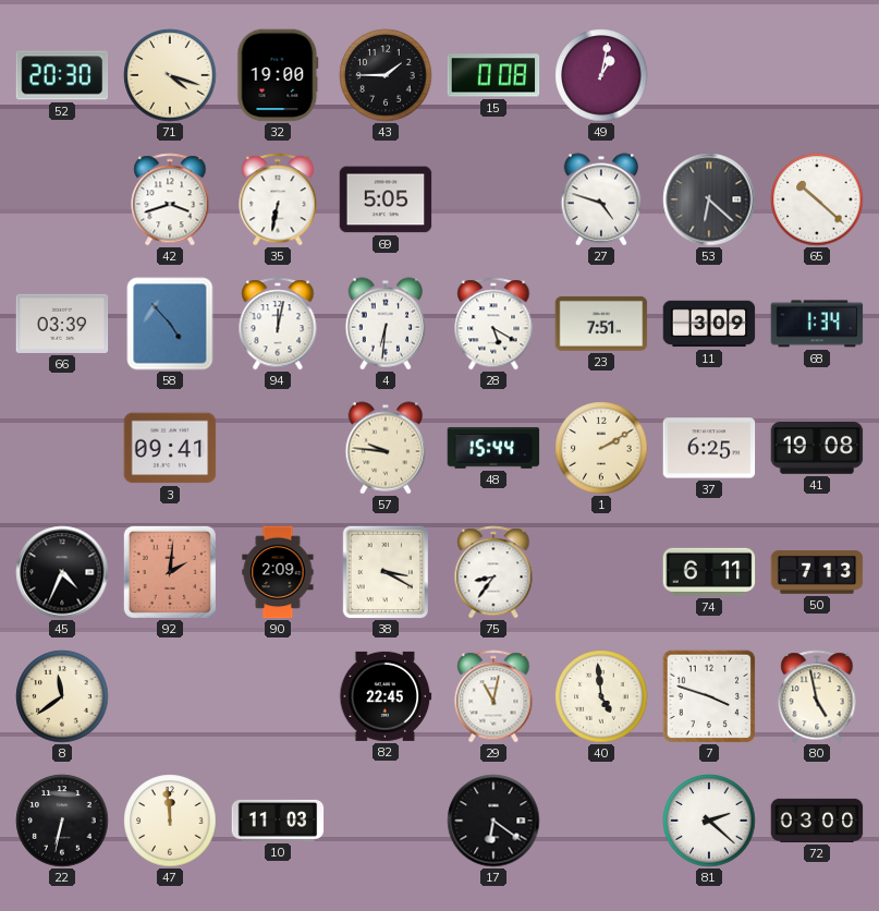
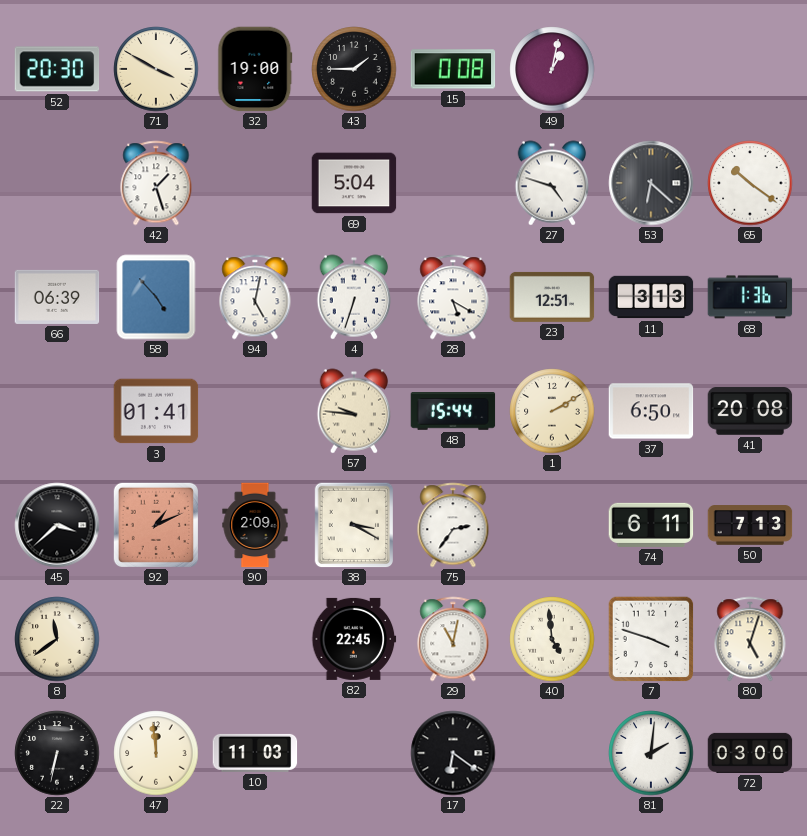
71: 4:18 -> 3:50 (156, 69)
42: 3:42 -> 1:27 (156, 183)
35: 6:32 -> none (278, 199)
69: 5:05 -> 5:04 (354, 183)
65: 10:22 -> 10:21 (750, 183)
66: 03:39 -> 06:39 (57, 297)
94: 12:02 -> 5:02 (255, 297)
4: 6:31 -> 6:33 (354, 297)
23: 7:51 -> 12:51 (552, 297)
11: 3:09 -> 3:13 (651, 297)
68: 1:34 -> 1:36 (750, 297)
3: 09:41 -> 01:41 (156, 411)
37: 6:25 -> 6:50 (651, 411)
41: 19:08 -> 20:08 (750, 412)
45: 4:34 -> 3:38 (57, 525)
92: 2:01 -> 1:11 (156, 525)
75: 8:36 -> 2:36 (453, 525)
80: 4:58 -> 5:03 (750, 639)
81: 2:22 -> 2:01 (651, 753)
